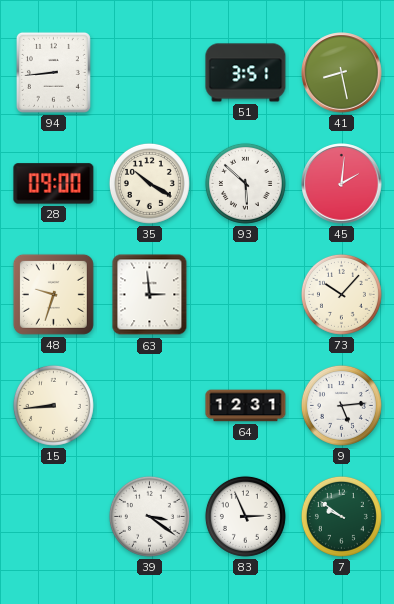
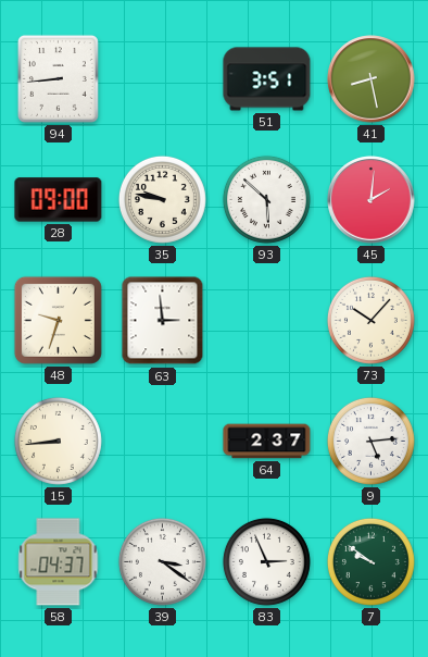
35: 10:20 -> 9:47 (162, 199)
64: 12:31 -> 2:37 (267, 442)
58: none -> 04:37 (59, 562)
